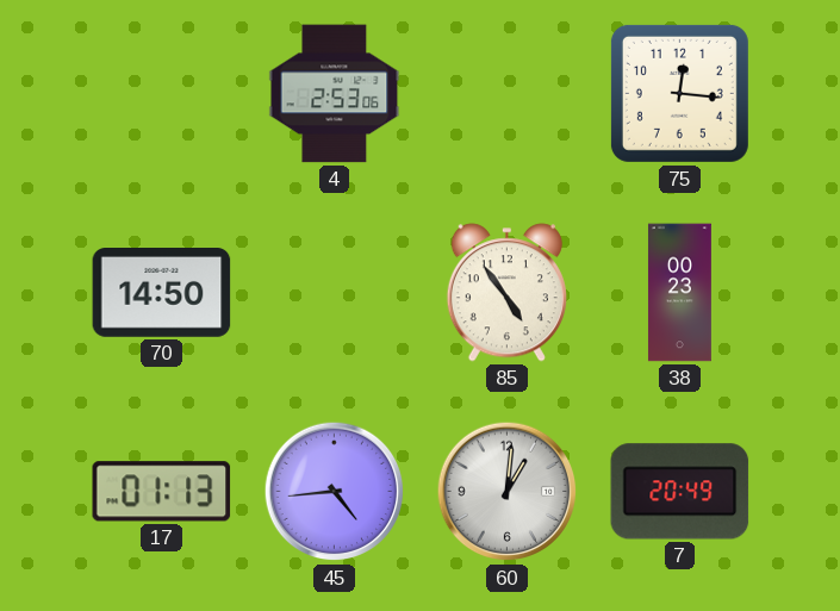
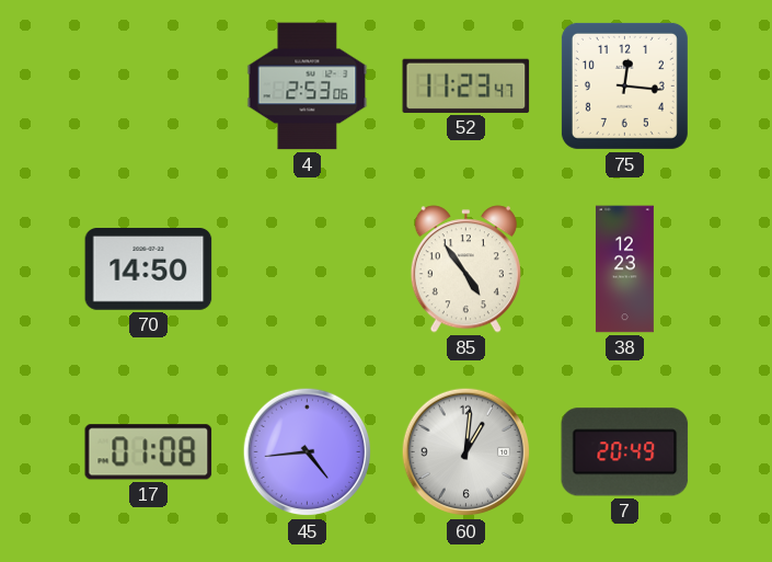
52: none -> 11:23 (466, 85)
38: 00:23 -> 12:23 (624, 269)
17: 01:13 -> 01:08 (149, 452)
